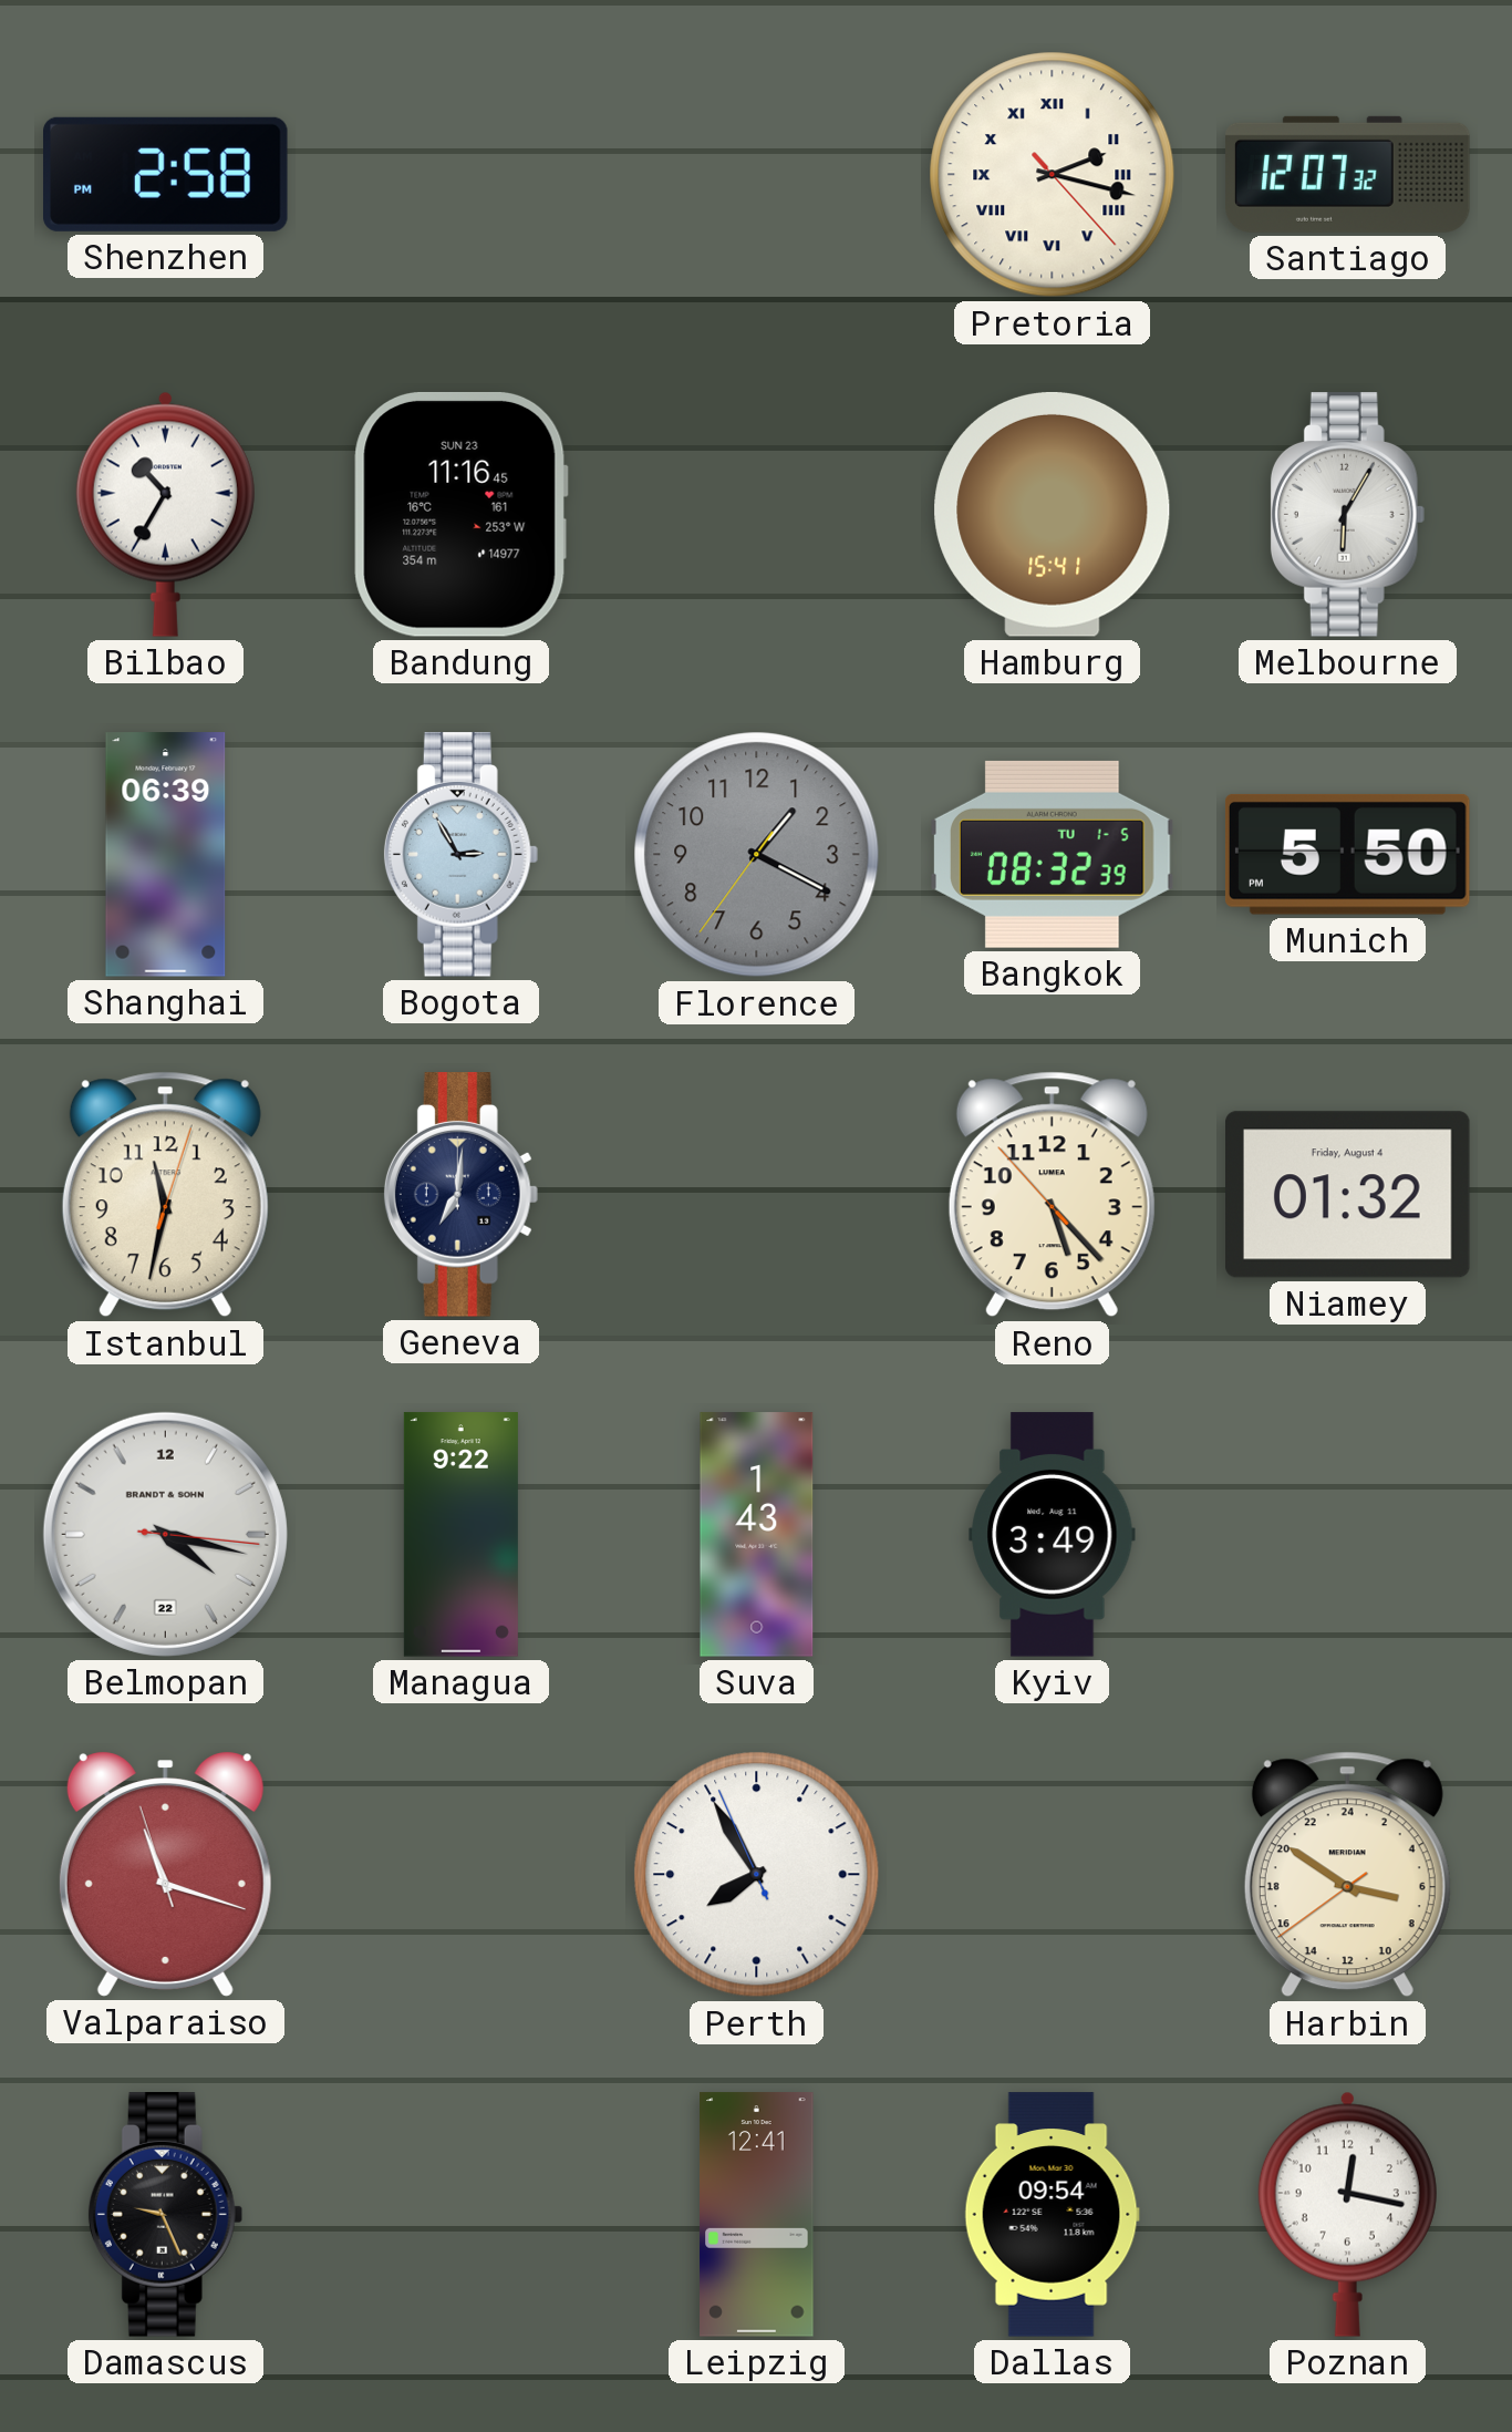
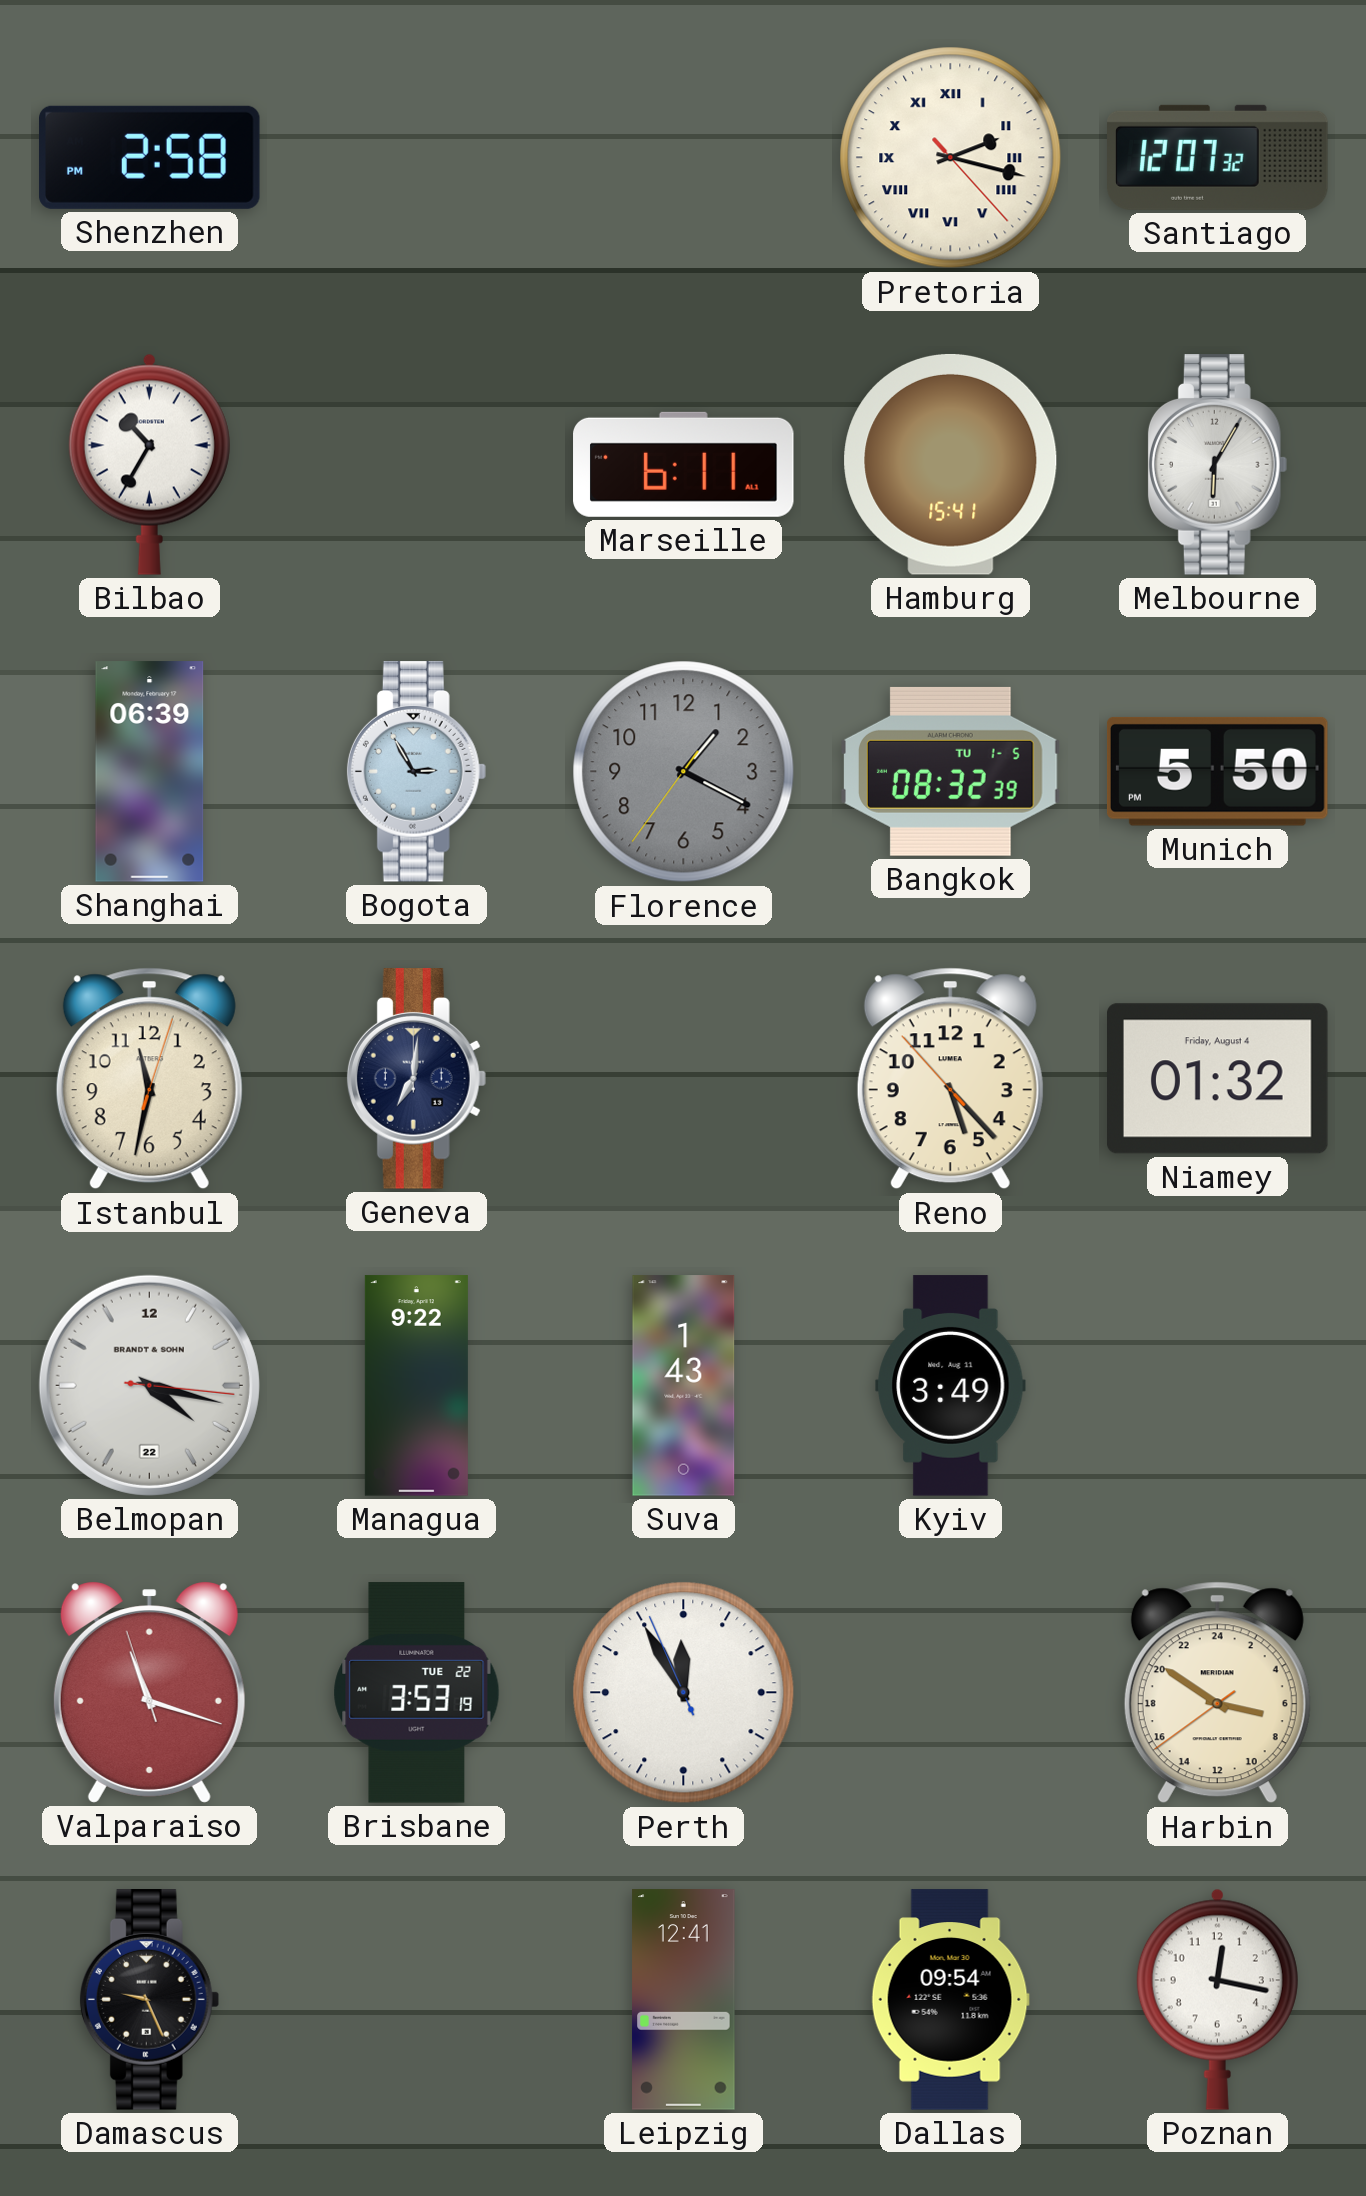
Bandung: 11:16 -> none (460, 514)
Marseille: none -> 6:11 (684, 464)
Brisbane: none -> 3:53 (417, 1693)
Perth: 7:54 -> 11:54 (684, 1693)
